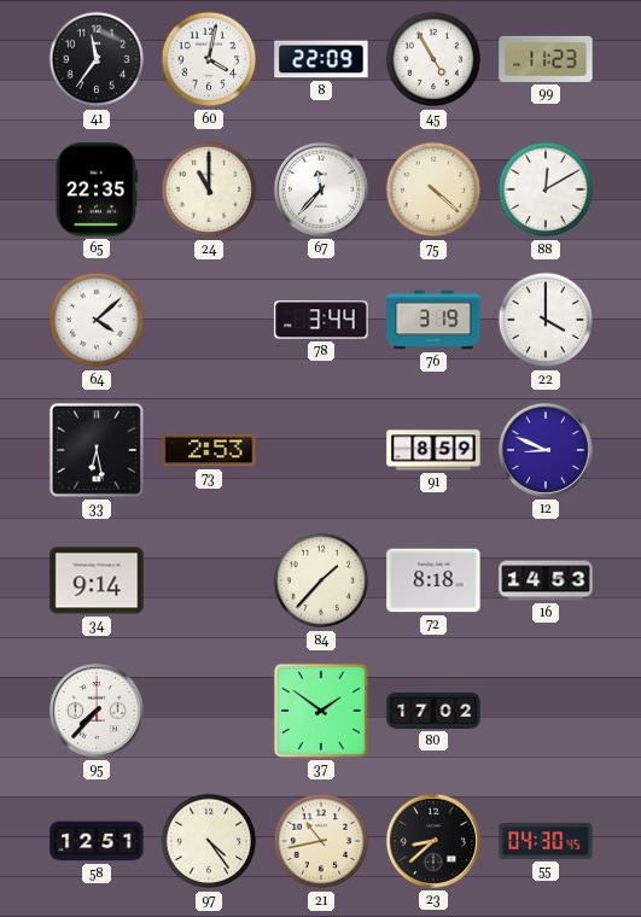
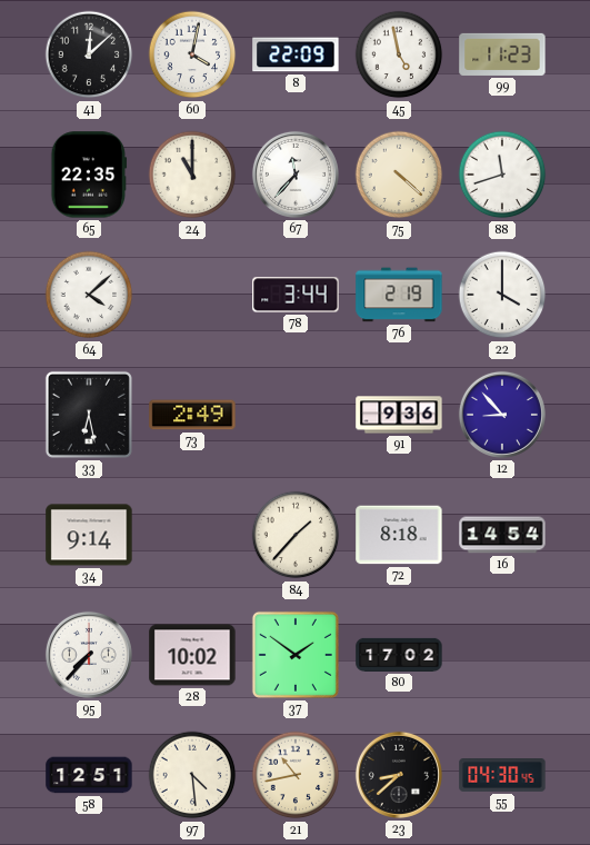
41: 11:36 -> 12:08 (89, 54)
45: 4:55 -> 4:58 (399, 54)
88: 12:10 -> 11:42 (502, 175)
76: 3:19 -> 2:19 (399, 295)
73: 2:53 -> 2:49 (192, 415)
91: 8:59 -> 9:36 (399, 415)
12: 8:49 -> 8:53 (502, 415)
16: 14:53 -> 14:54 (502, 535)
28: none -> 10:02 (192, 655)
97: 4:24 -> 4:29 (192, 775)
